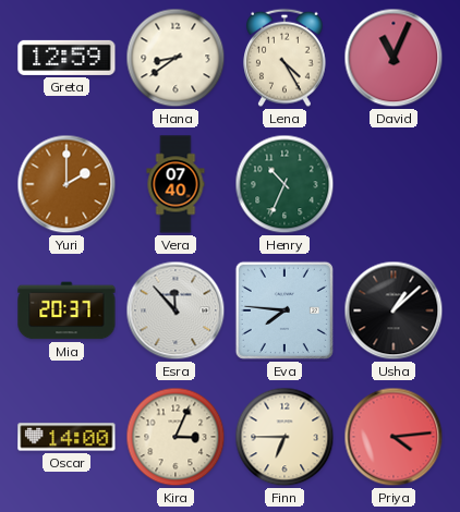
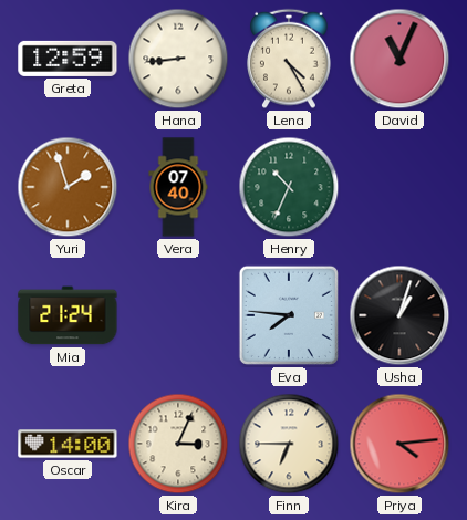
Hana: 8:39 -> 8:44 (178, 59)
Yuri: 2:00 -> 1:57 (68, 187)
Mia: 20:37 -> 21:24 (68, 315)
Esra: 11:53 -> none (175, 310)
Usha: 1:08 -> 1:03 (399, 315)
